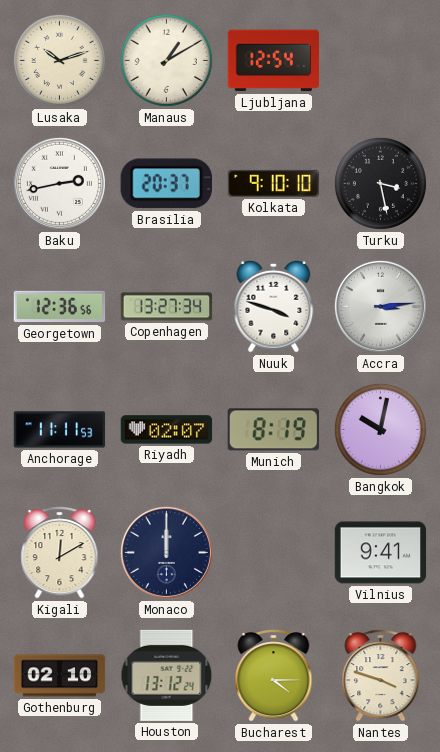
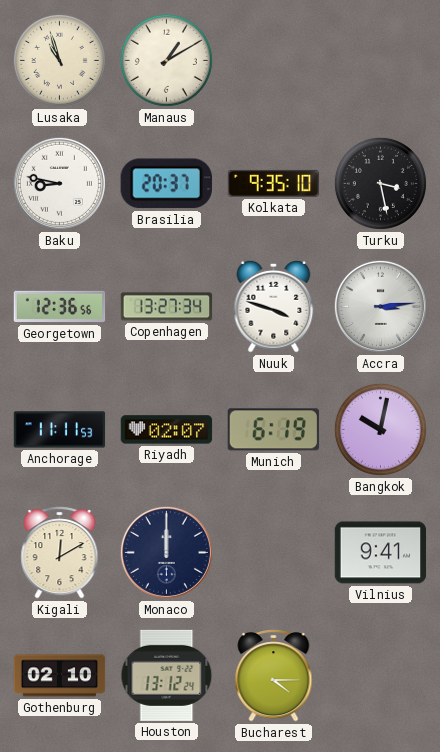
Lusaka: 10:12 -> 10:57 (59, 60)
Ljubljana: 12:54 -> none (274, 61)
Baku: 2:43 -> 8:47 (59, 183)
Kolkata: 9:10 -> 9:35 (274, 183)
Munich: 8:19 -> 6:19 (273, 430)
Nantes: 3:48 -> none (381, 676)
